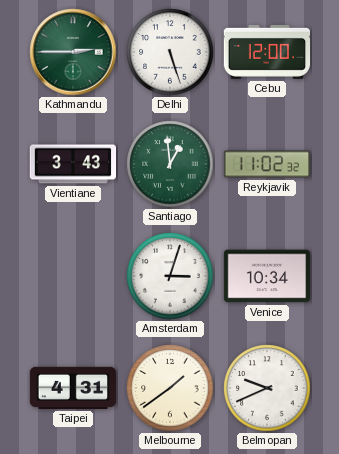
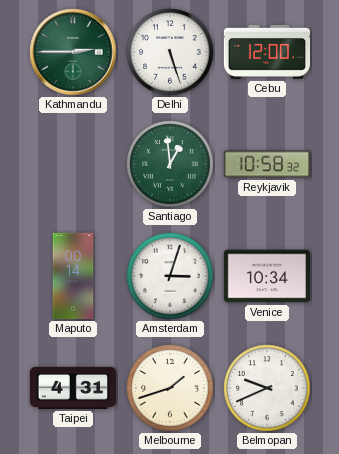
Vientiane: 3:43 -> none (72, 164)
Reykjavik: 11:02 -> 10:58 (267, 164)
Maputo: none -> 00:14 (73, 276)
Melbourne: 1:39 -> 1:42 (170, 388)
